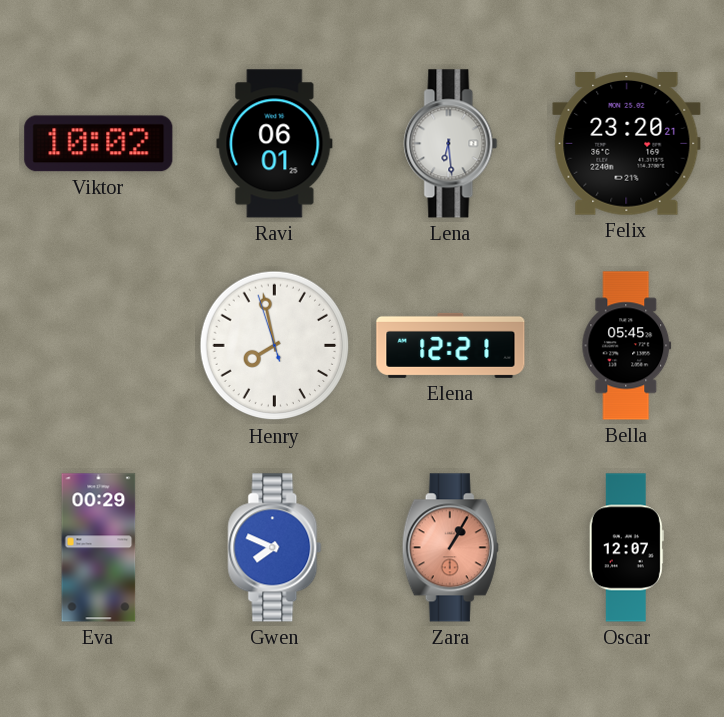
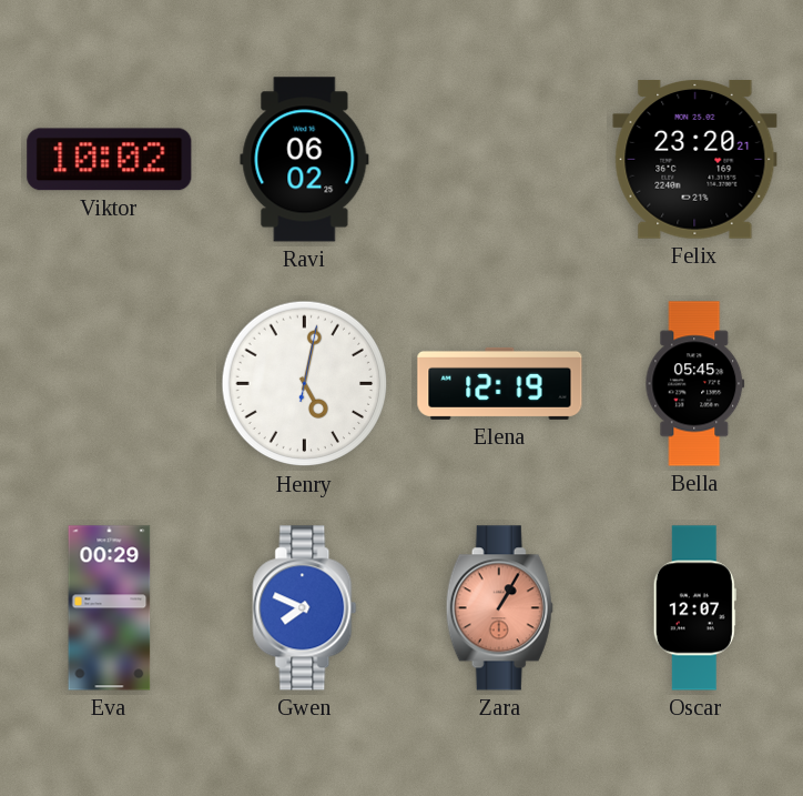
Ravi: 06:01 -> 06:02 (305, 160)
Lena: 6:29 -> none (451, 144)
Henry: 7:57 -> 5:02 (305, 384)
Elena: 12:21 -> 12:19 (500, 383)
